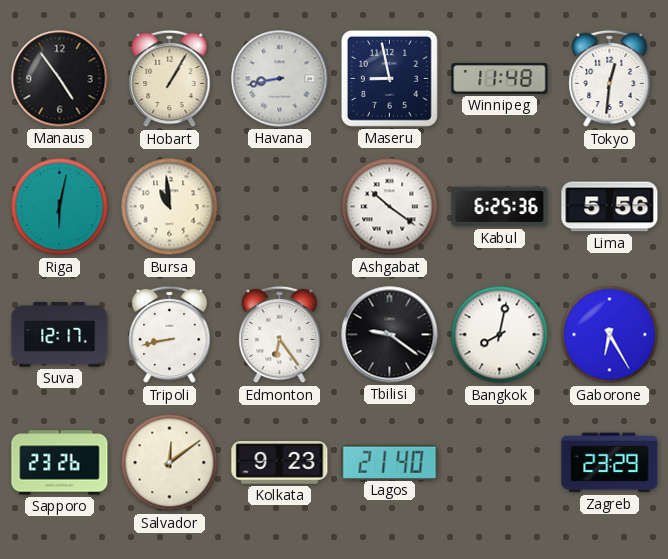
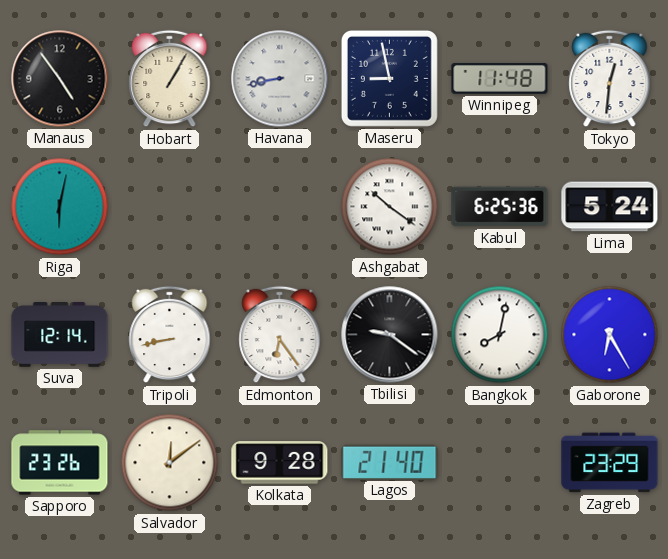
Bursa: 10:59 -> none (170, 207)
Lima: 5:56 -> 5:24 (610, 207)
Suva: 12:17 -> 12:14 (60, 335)
Kolkata: 9:23 -> 9:28 (280, 463)
